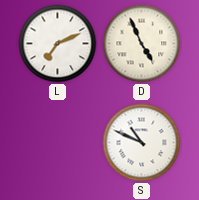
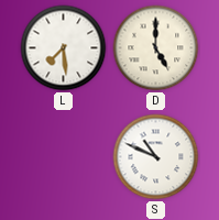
L: 7:11 -> 7:29 (64, 48)
D: 4:56 -> 5:00 (156, 48)
